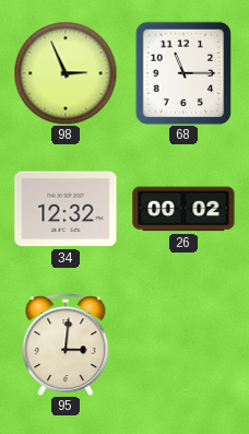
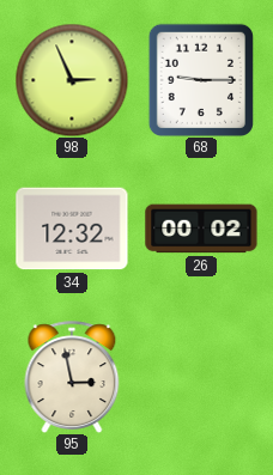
68: 11:15 -> 9:15 (201, 80)
95: 3:01 -> 2:58 (72, 377)
